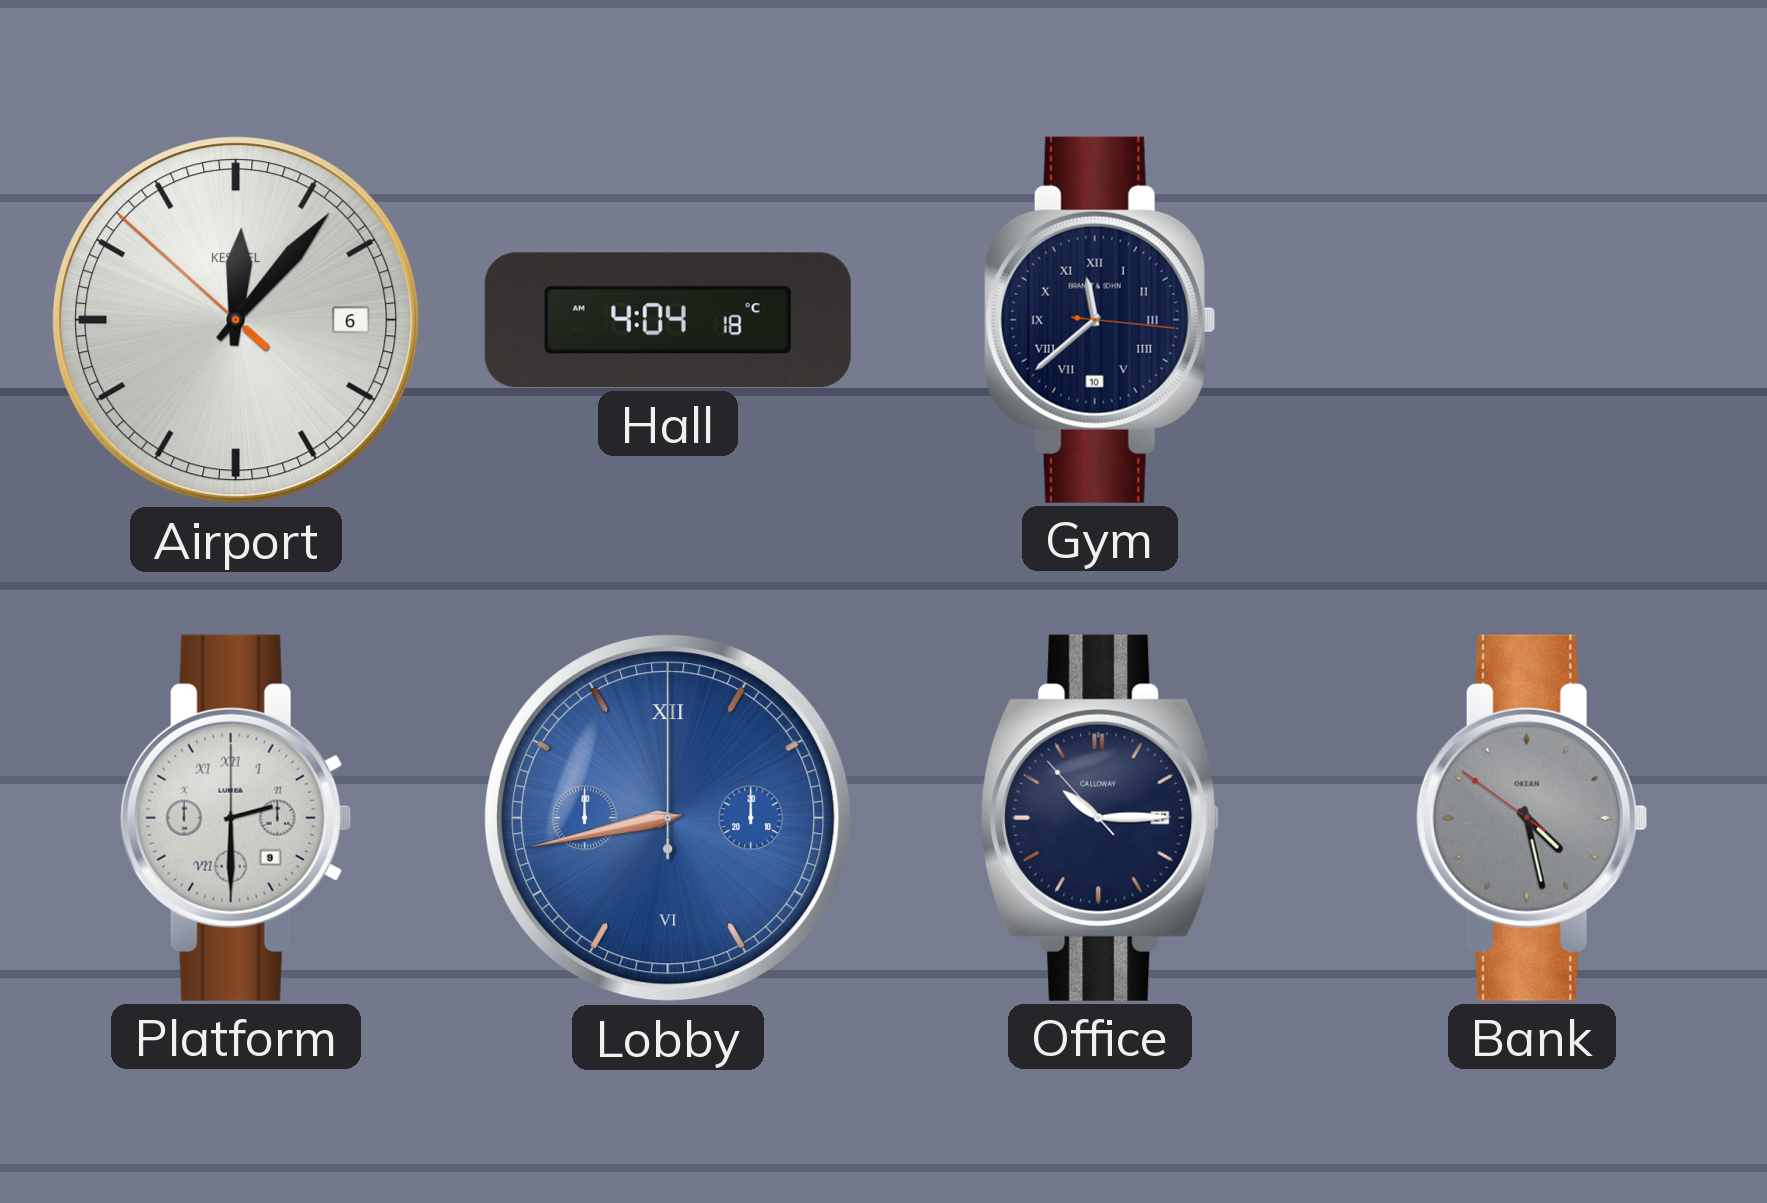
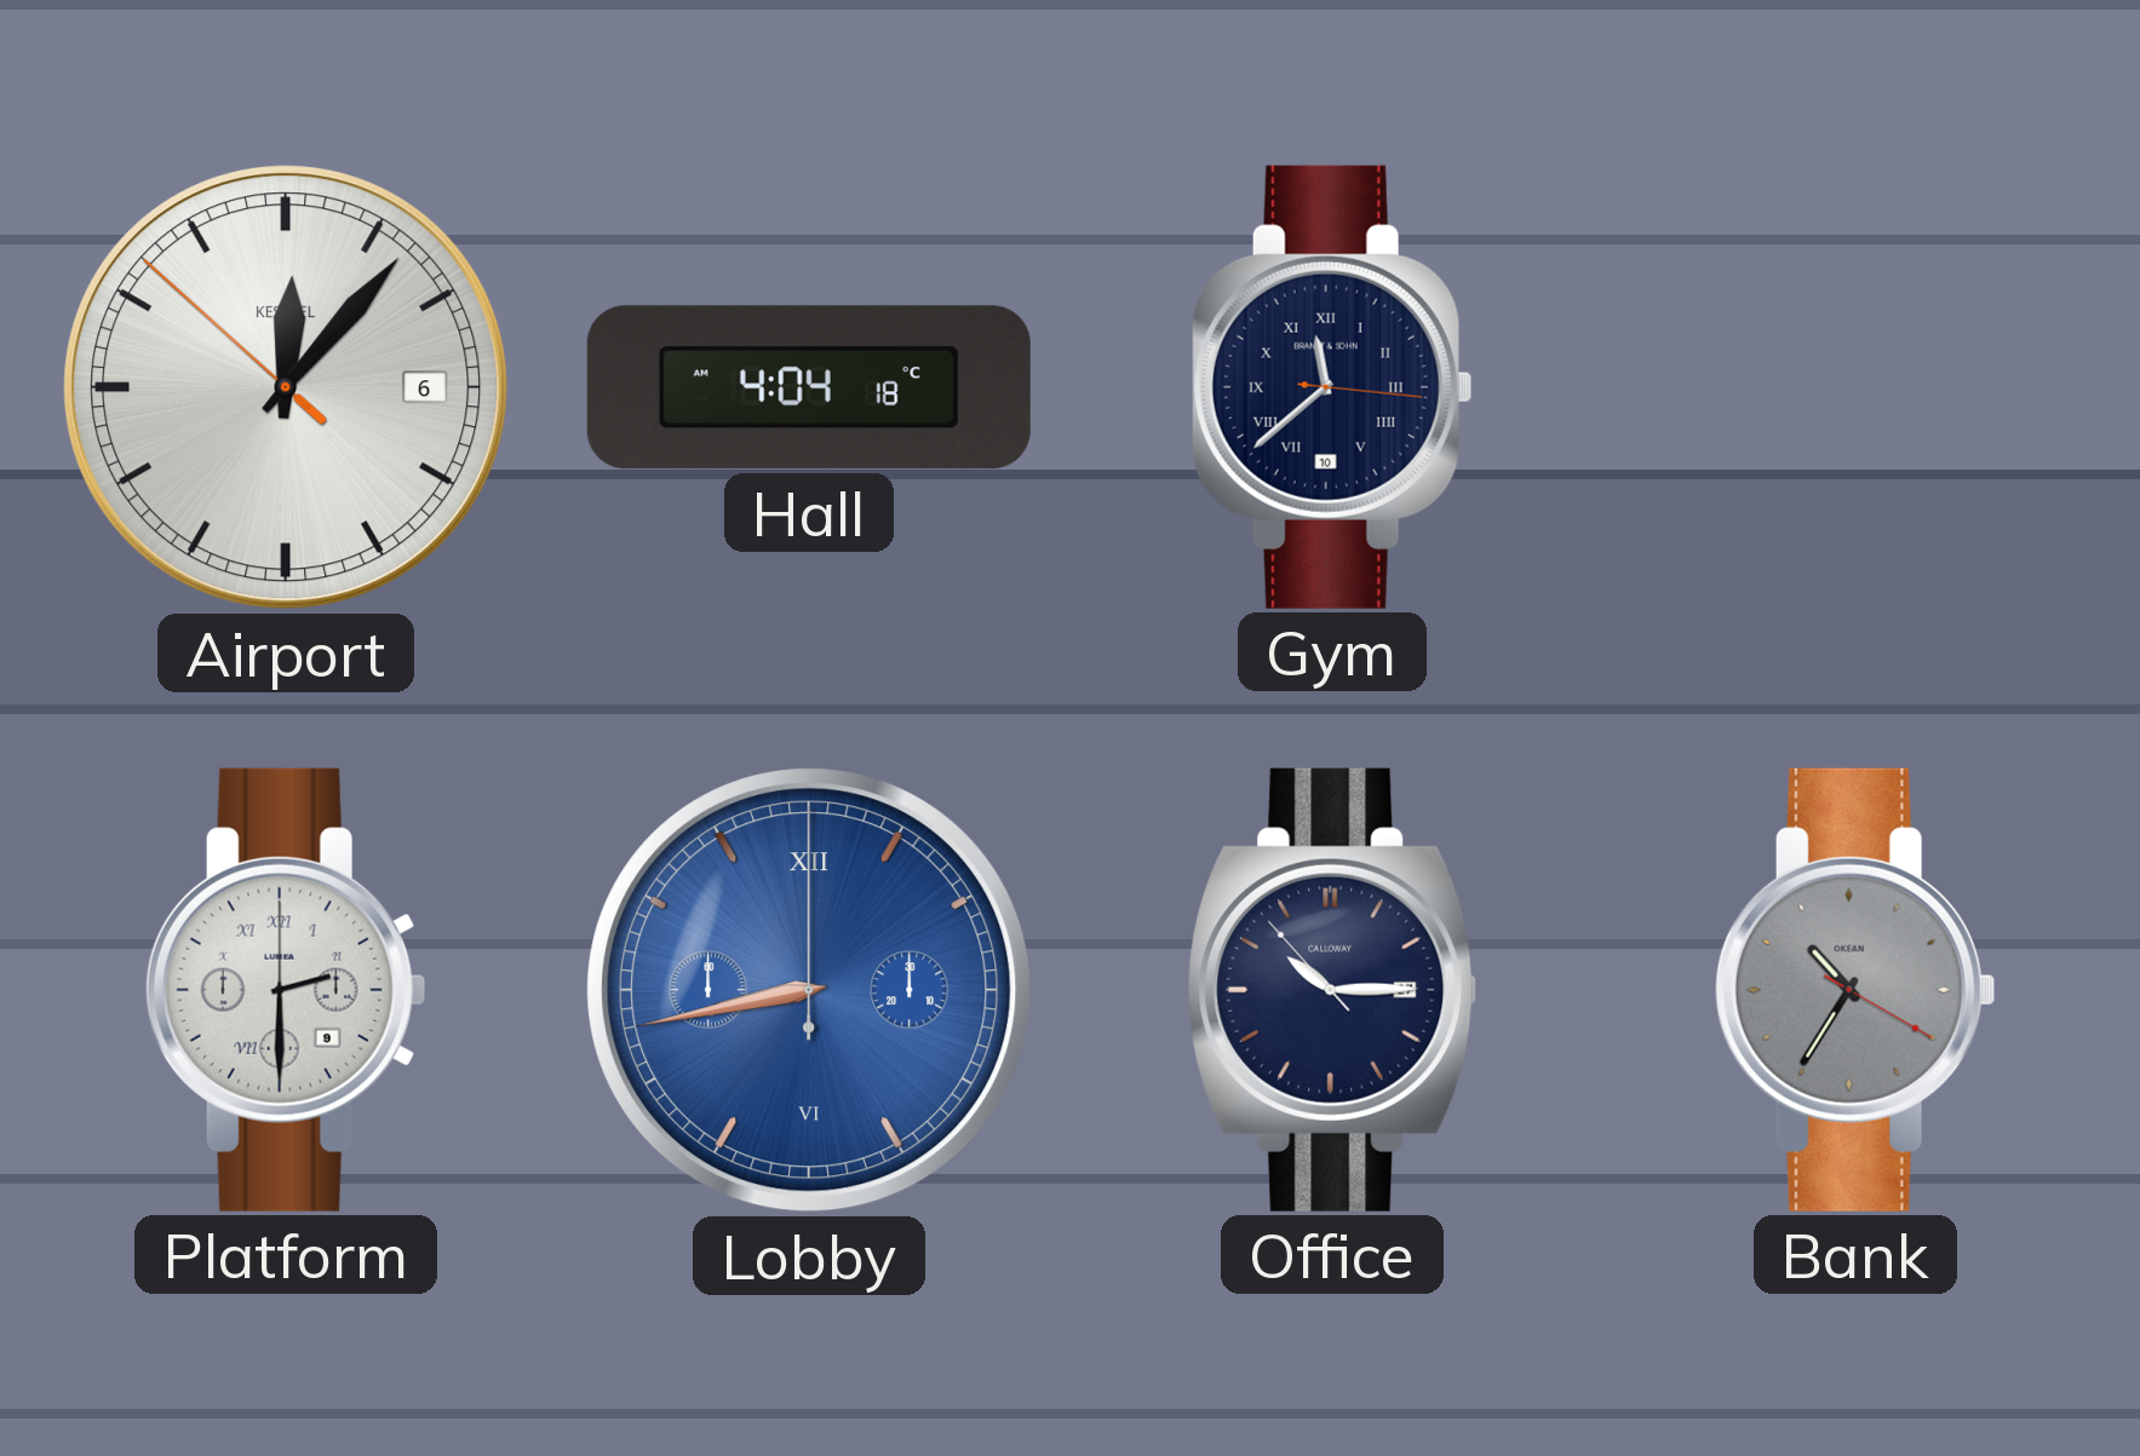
Bank: 4:27 -> 10:35 (1855, 990)
